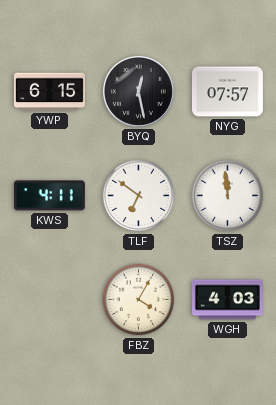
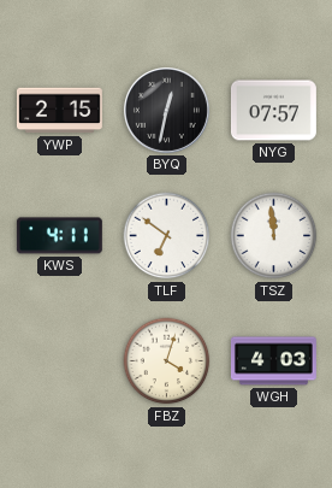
YWP: 6:15 -> 2:15 (59, 111)
BYQ: 12:28 -> 12:32 (166, 110)
FBZ: 4:05 -> 4:03 (167, 361)
